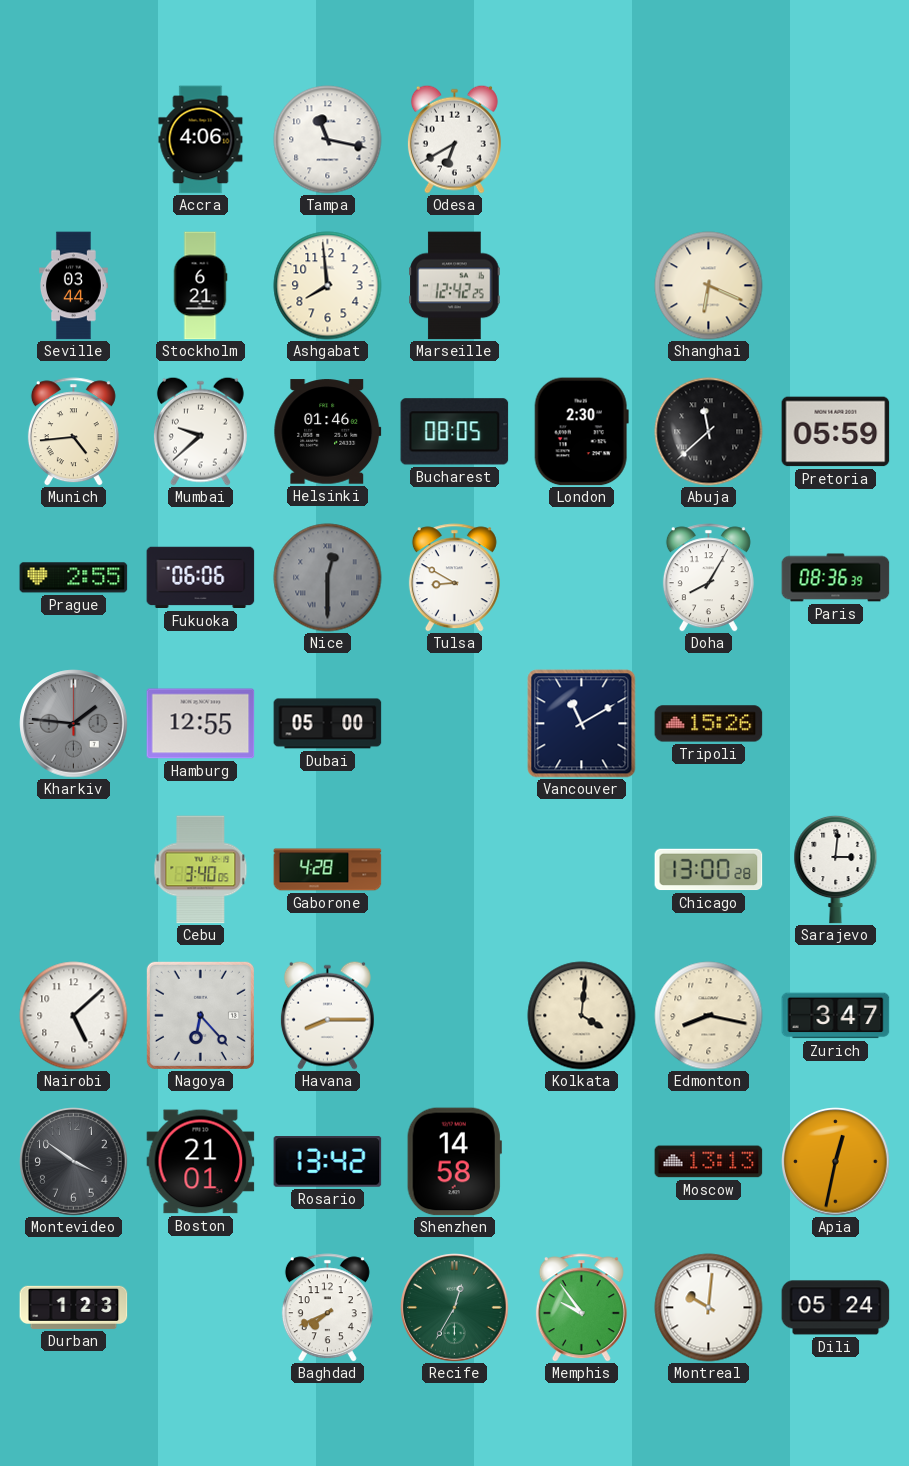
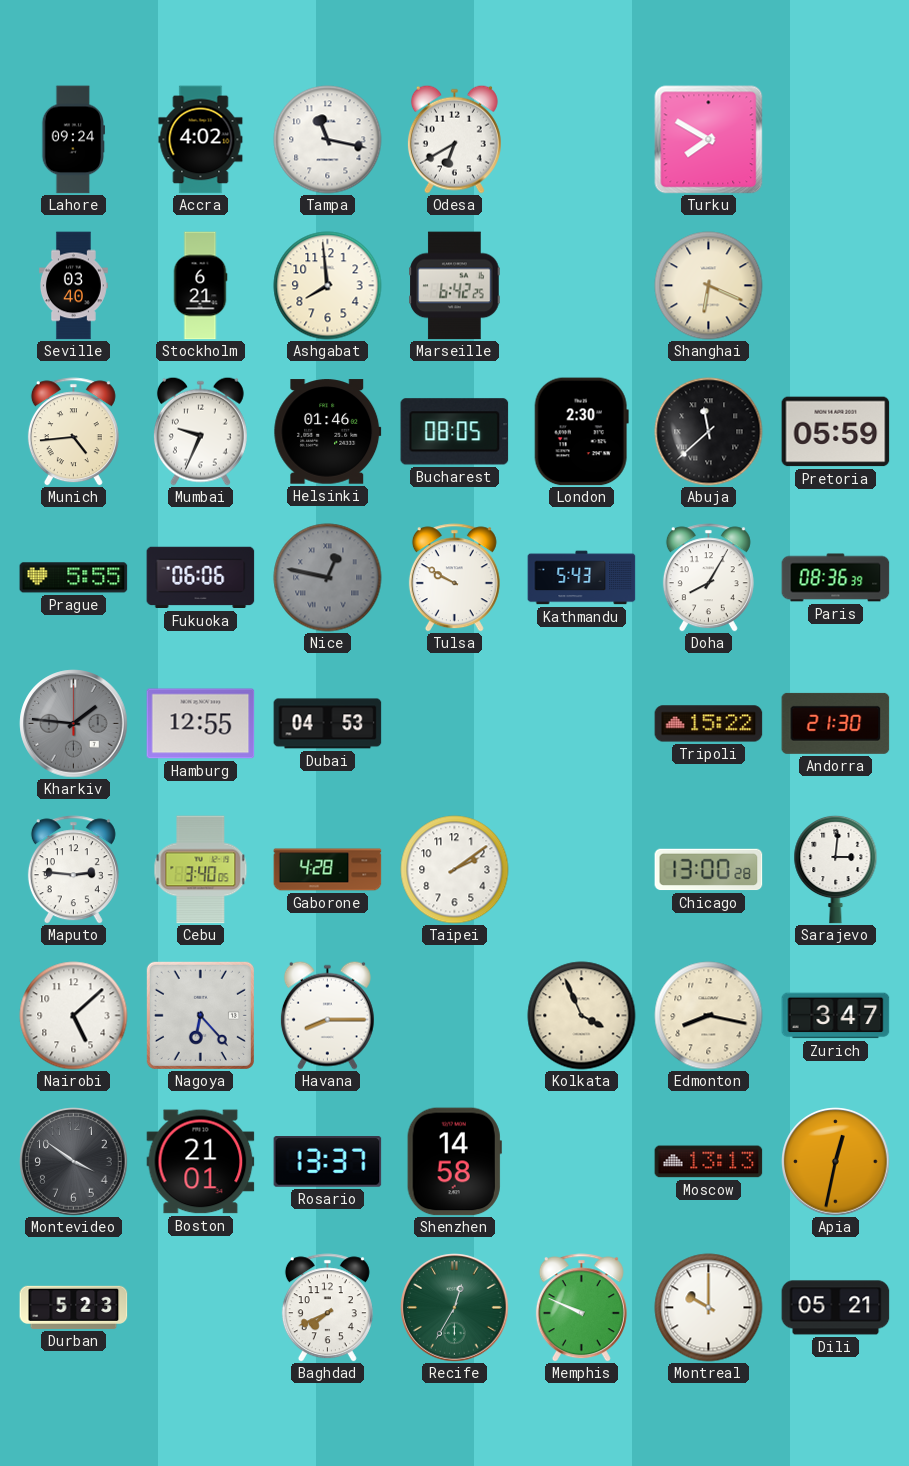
Lahore: none -> 09:24 (74, 140)
Accra: 4:06 -> 4:02 (201, 140)
Turku: none -> 7:50 (709, 140)
Seville: 03:44 -> 03:40 (73, 286)
Marseille: 12:42 -> 6:42 (455, 286)
Mumbai: 9:38 -> 9:34 (200, 431)
Prague: 2:55 -> 5:55 (74, 578)
Nice: 12:30 -> 12:47 (328, 578)
Tulsa: 8:50 -> 9:50 (454, 578)
Kathmandu: none -> 5:43 (582, 578)
Dubai: 05:00 -> 04:53 (328, 724)
Vancouver: 11:10 -> none (582, 724)
Tripoli: 15:26 -> 15:22 (709, 724)
Andorra: none -> 21:30 (836, 723)
Maputo: none -> 2:46 (73, 870)
Taipei: none -> 2:09 (455, 870)
Kolkata: 4:01 -> 3:56 (582, 1016)
Rosario: 13:42 -> 13:37 (328, 1162)
Durban: 1:23 -> 5:23 (74, 1307)
Memphis: 9:54 -> 9:49 (581, 1308)
Montreal: 10:01 -> 10:00 (709, 1308)
Dili: 05:24 -> 05:21 (836, 1308)
